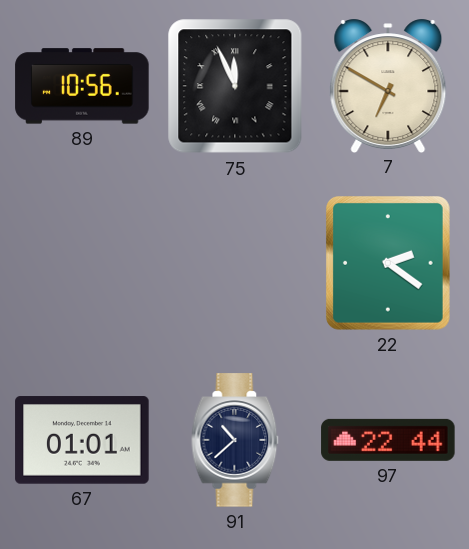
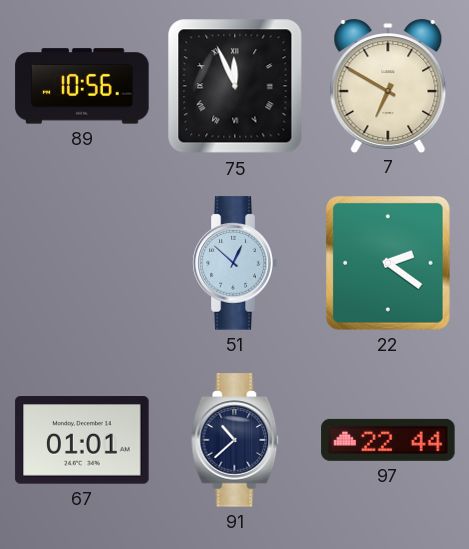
51: none -> 12:52 (235, 263)
